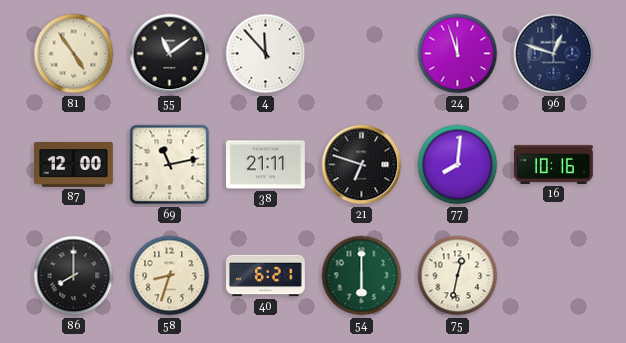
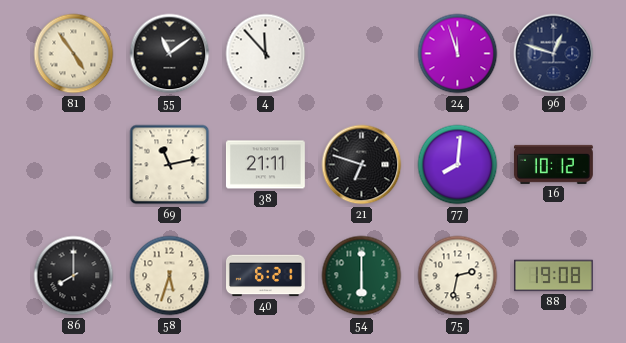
87: 12:00 -> none (74, 165)
16: 10:16 -> 10:12 (553, 164)
58: 8:33 -> 5:33 (170, 276)
75: 12:32 -> 2:32 (458, 276)
88: none -> 19:08 (554, 276)
